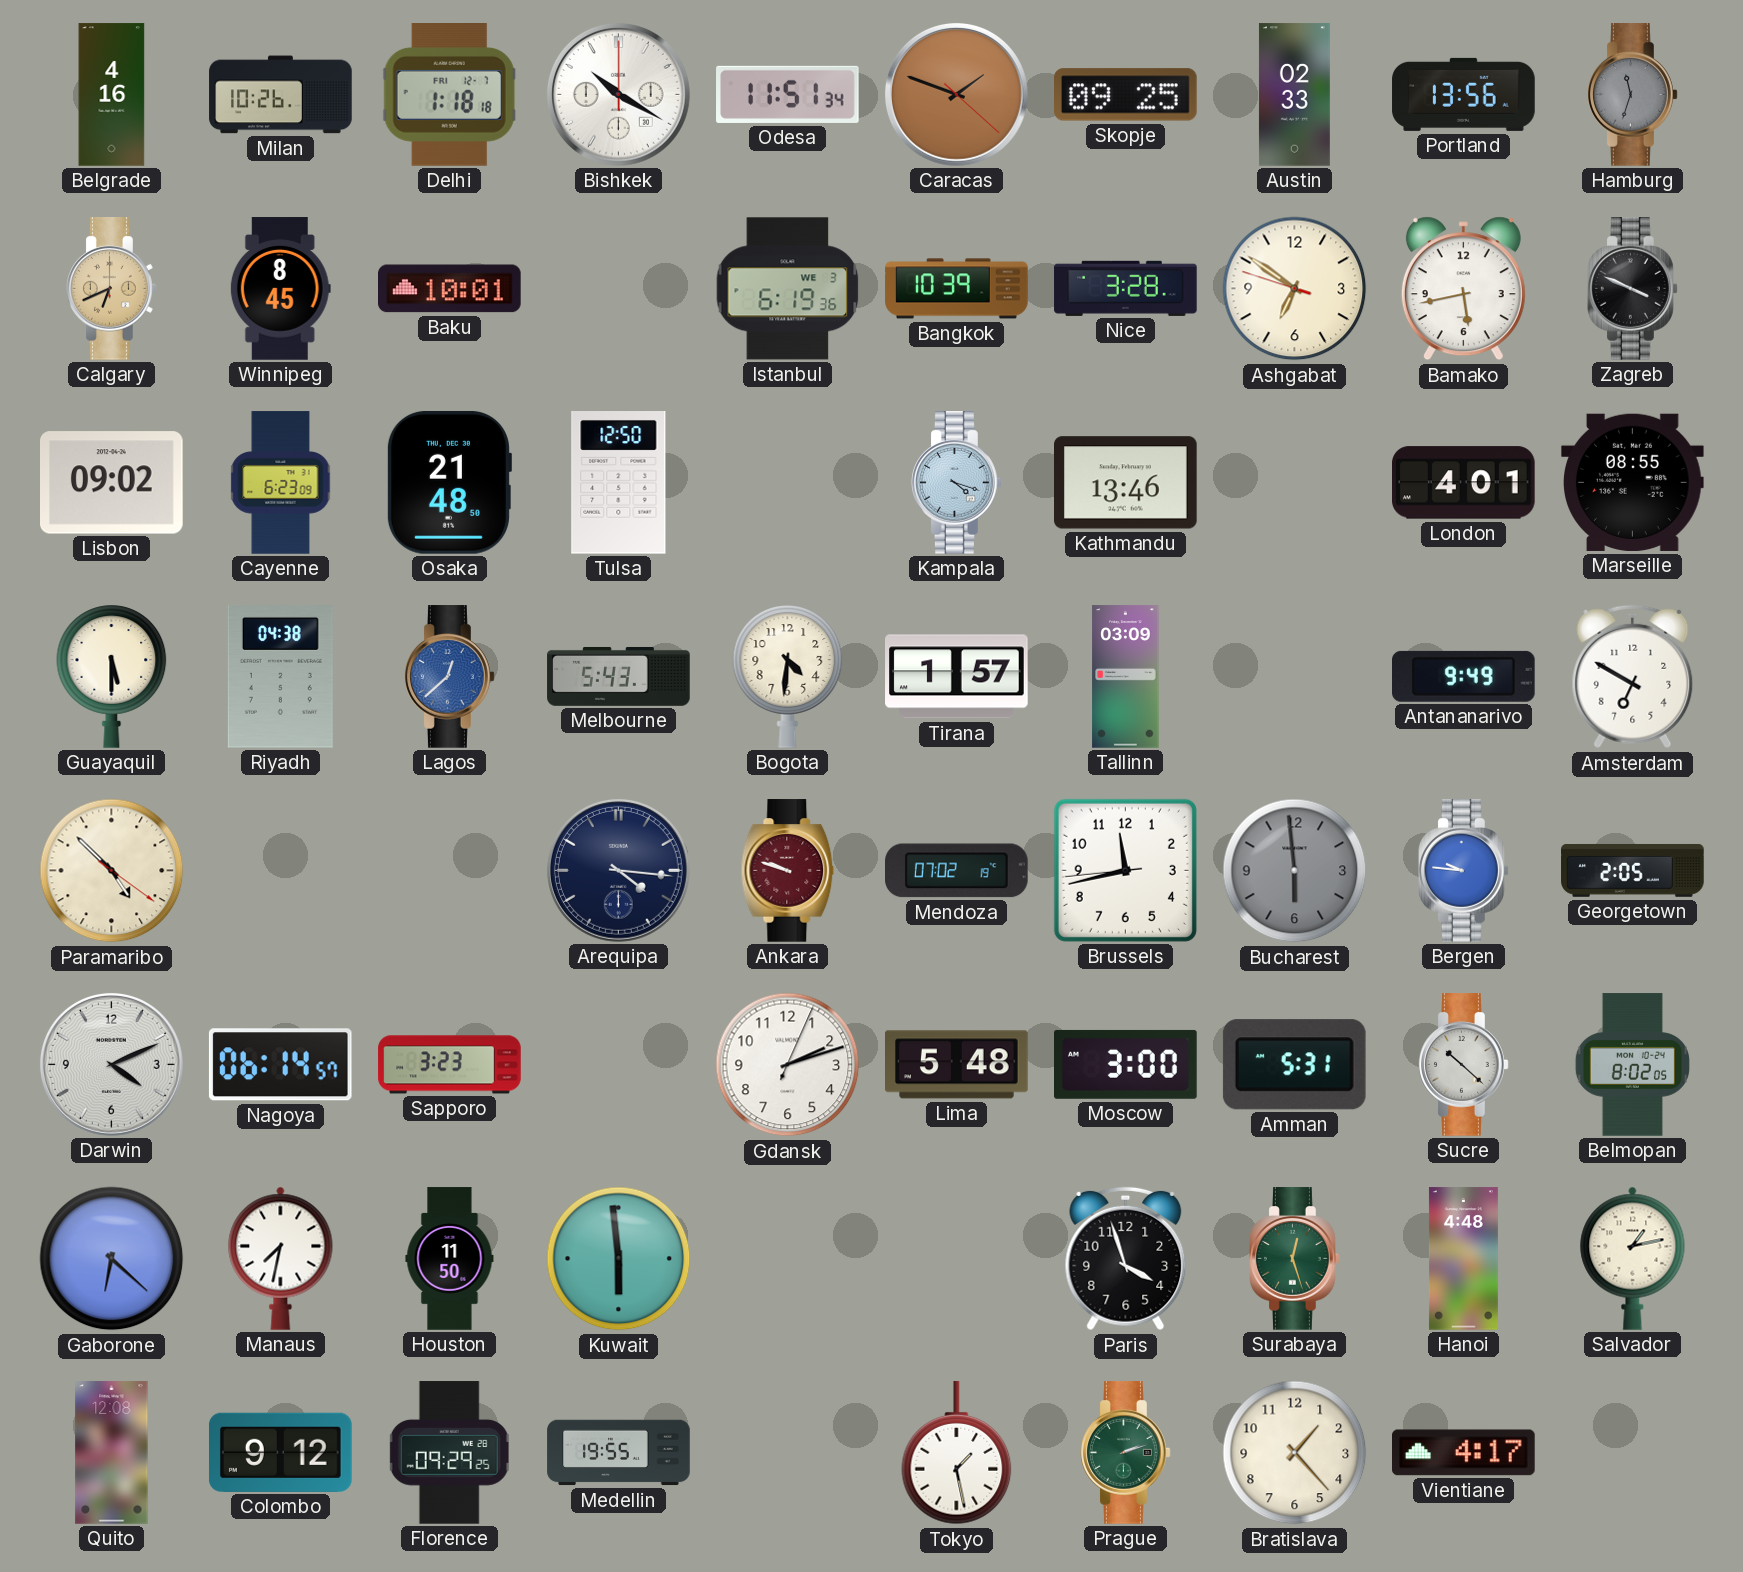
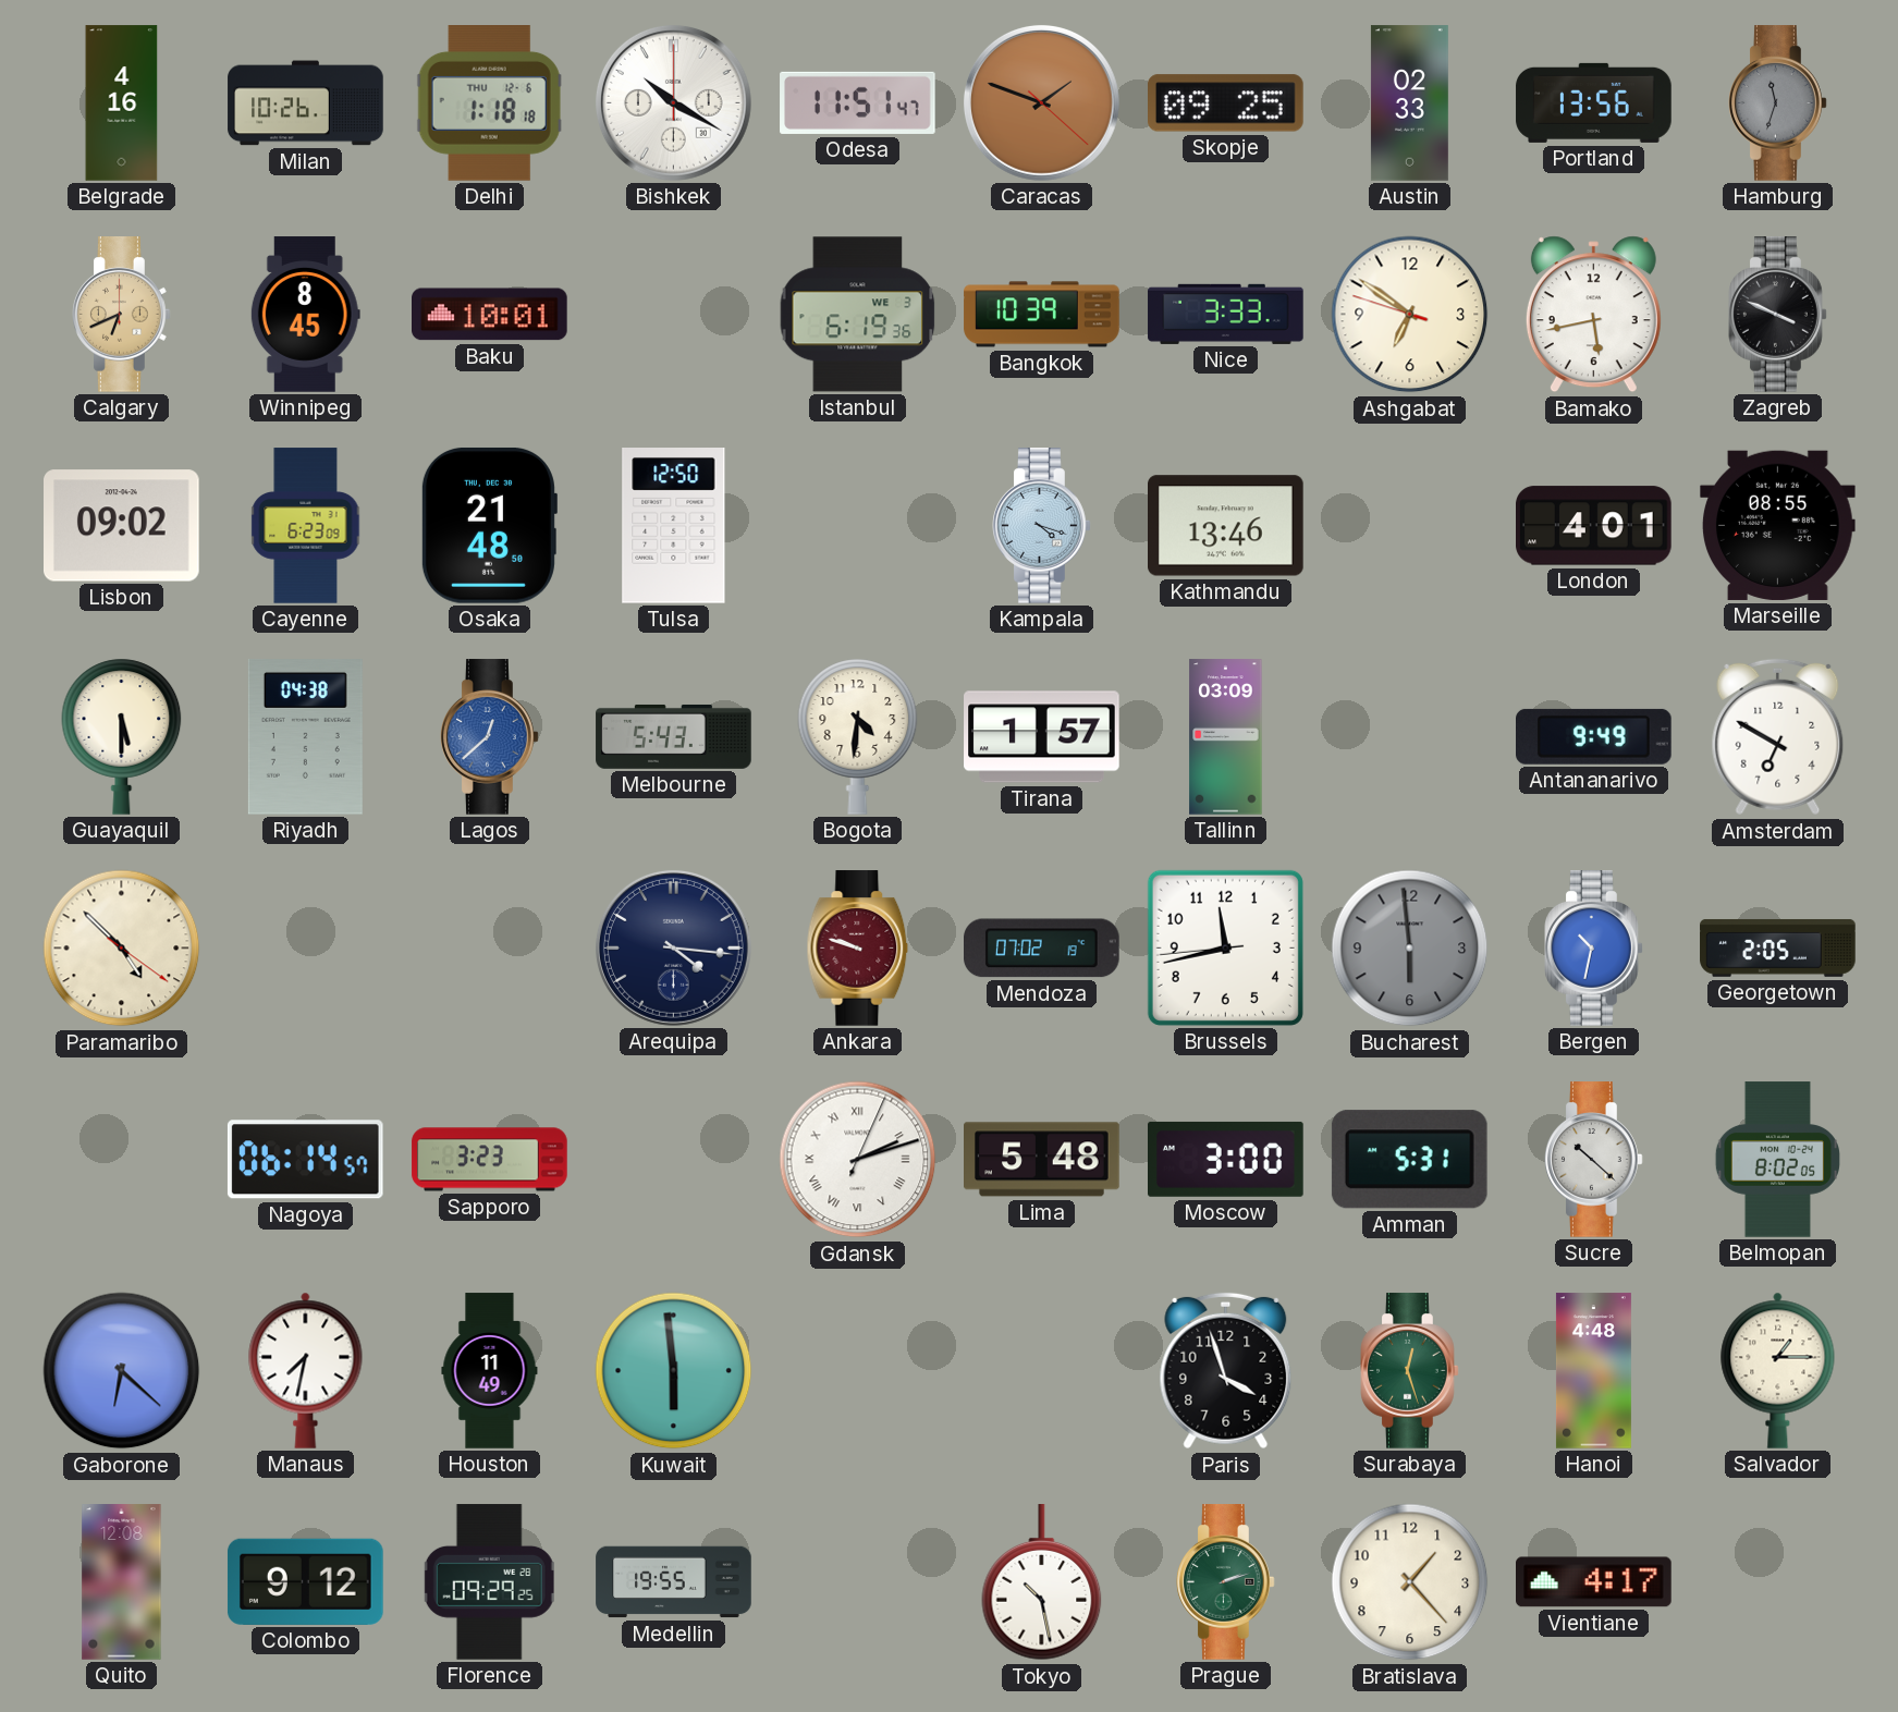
Delhi date: FRI 12-7 -> THU 12-6 (489, 103)
Odesa: 11:51:34 -> 11:51:47 (858, 102)
Nice: 3:28 -> 3:33 (1226, 314)
Bergen: 9:46 -> 10:32 (1594, 949)
Darwin: 4:11 -> none (111, 1064)
Gdansk numerals: Arabic -> Roman (858, 1160)
Houston: 11:50 -> 11:49 (490, 1371)
Salvador: 1:13 -> 1:15 (1778, 1370)
Tokyo: 1:28 -> 10:28 (1042, 1582)
